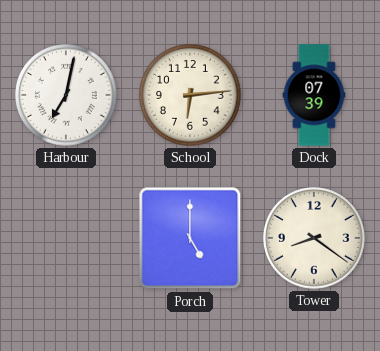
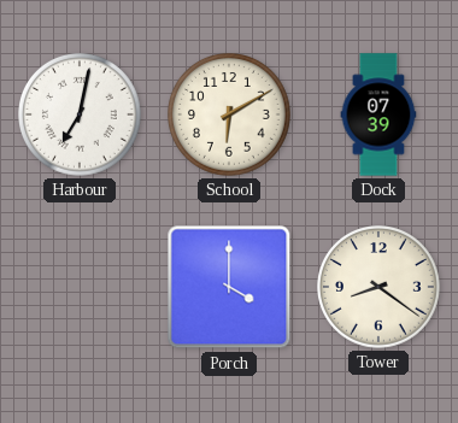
School: 6:14 -> 6:10 (230, 116)
Porch: 5:00 -> 4:00 (229, 287)
